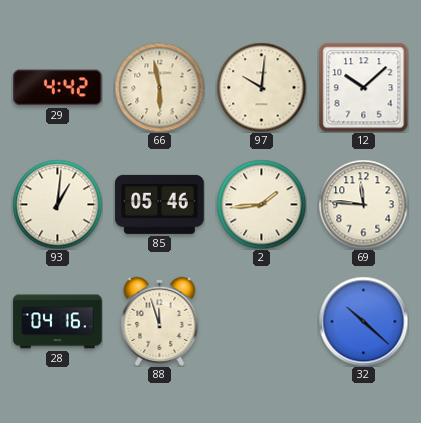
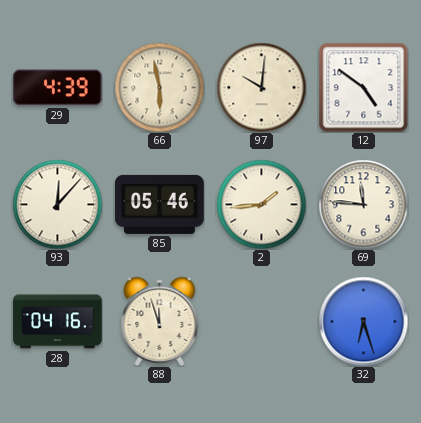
29: 4:42 -> 4:39 (58, 88)
12: 10:08 -> 4:51 (363, 87)
93: 1:01 -> 12:07 (57, 204)
32: 10:22 -> 6:27 (363, 321)
